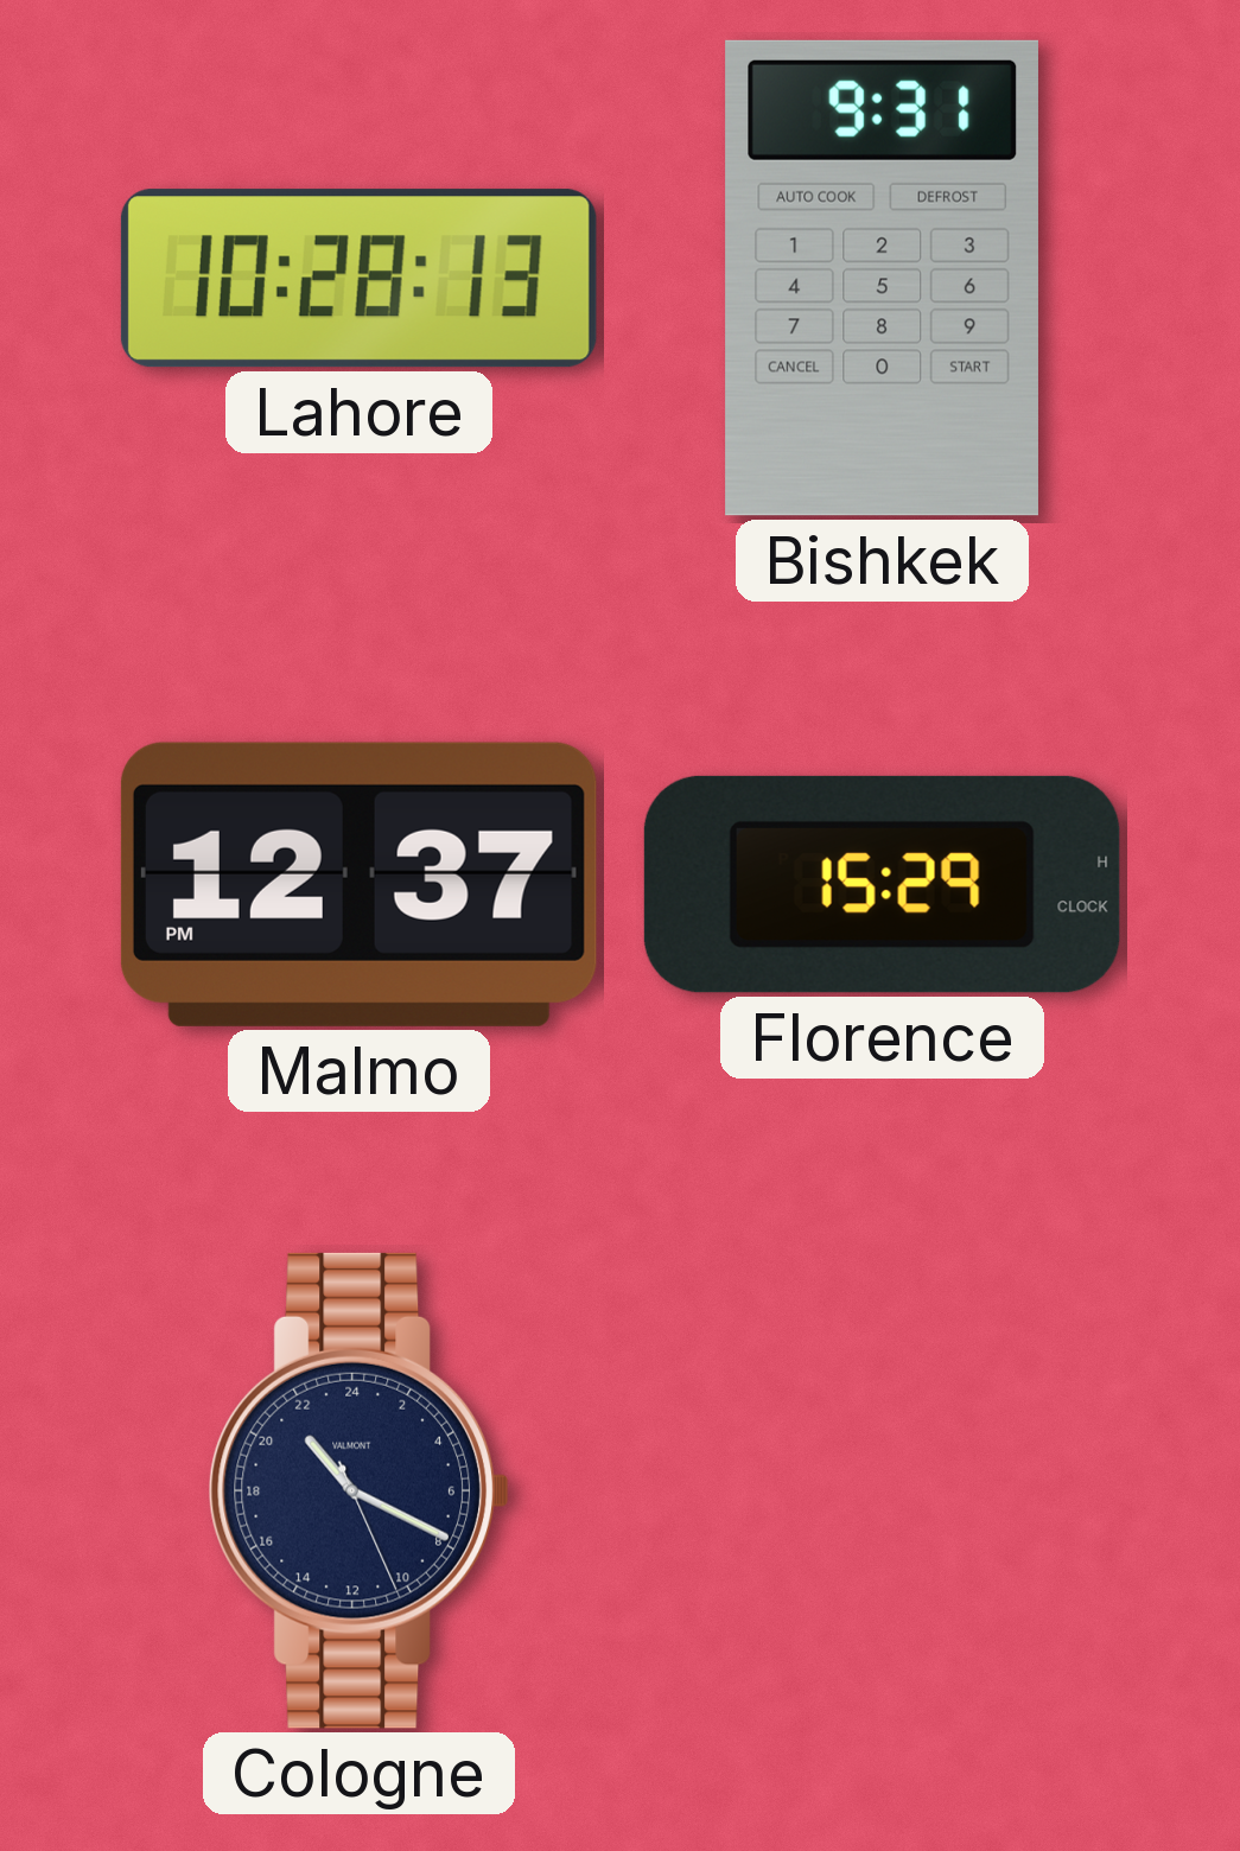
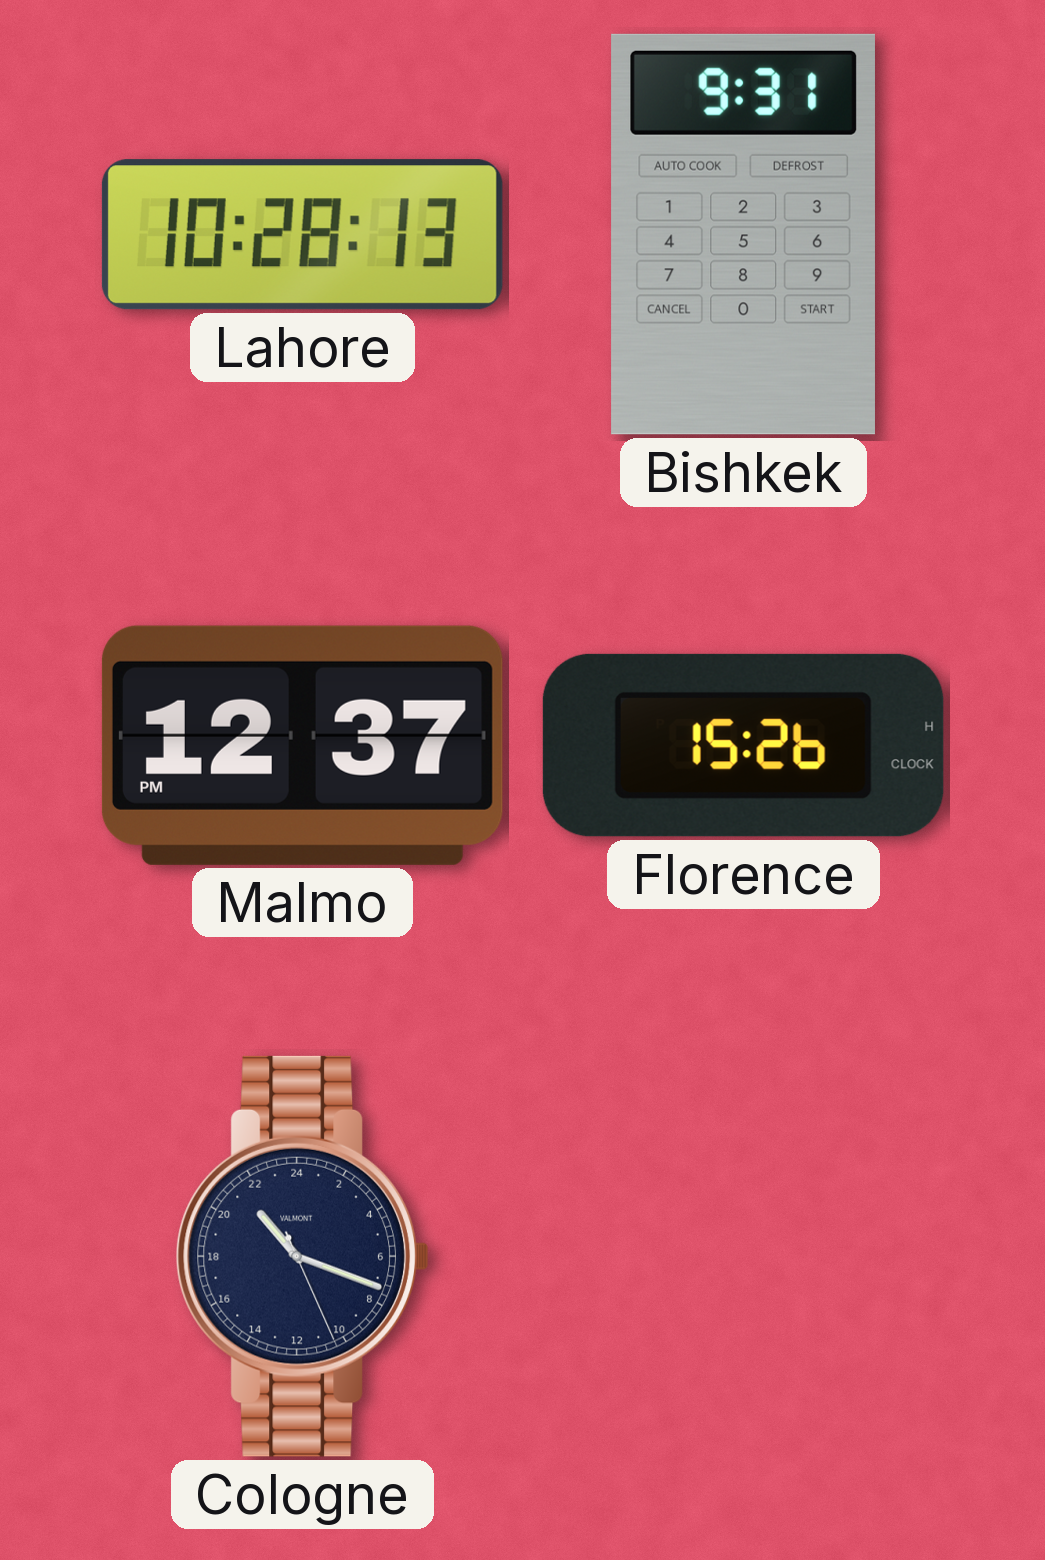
Florence: 15:29 -> 15:26 (743, 745)
Cologne: 21:19 -> 21:18 (302, 1256)
